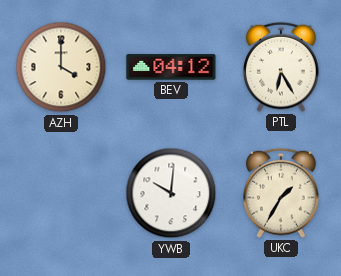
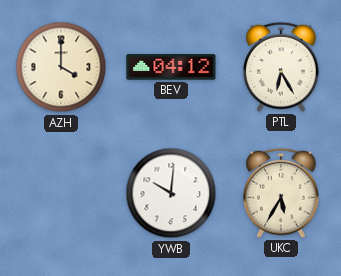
UKC: 1:35 -> 5:35 (281, 193)
